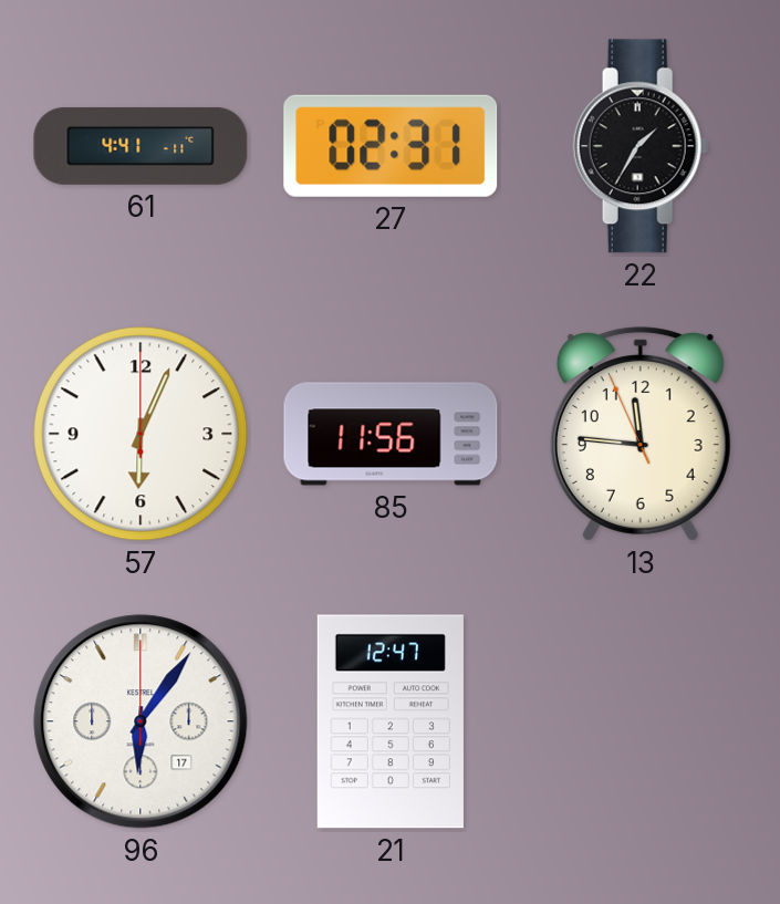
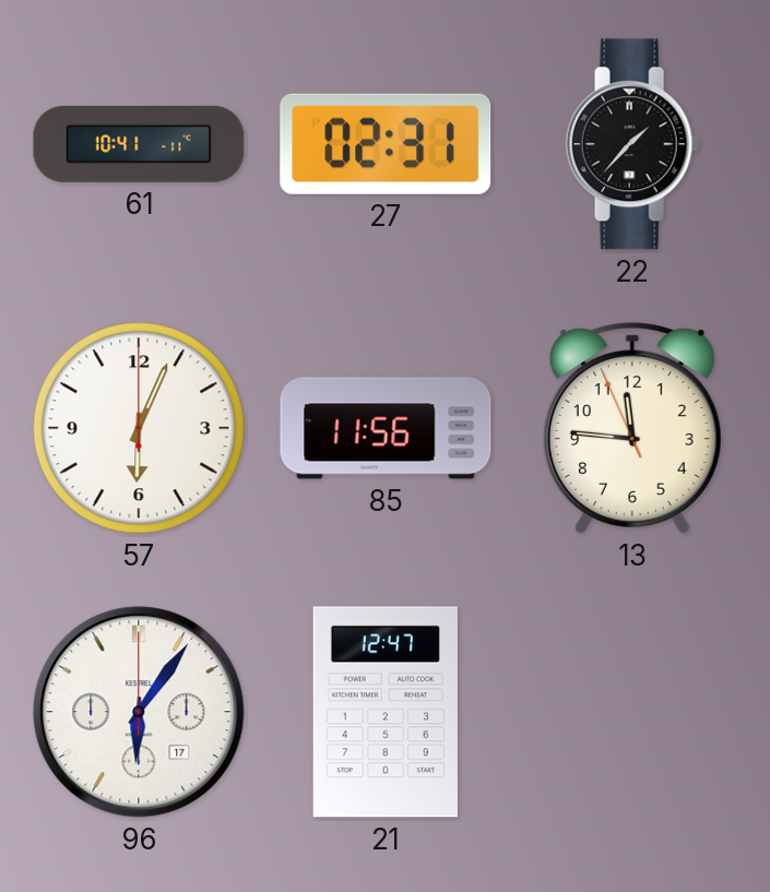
61: 4:41 -> 10:41 (139, 144)
22: 1:35 -> 1:37 (632, 144)
